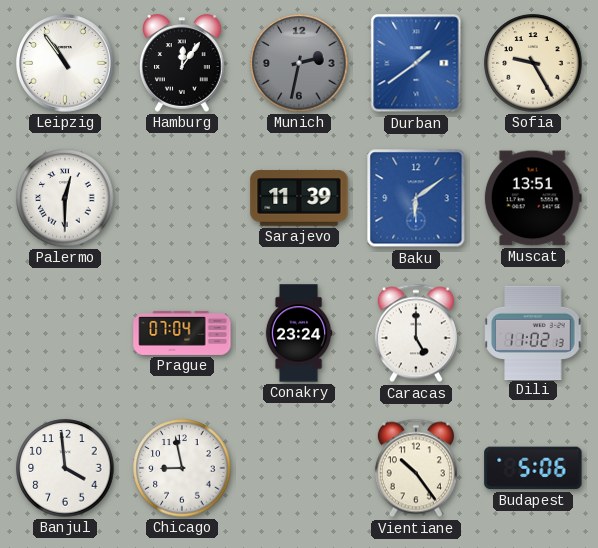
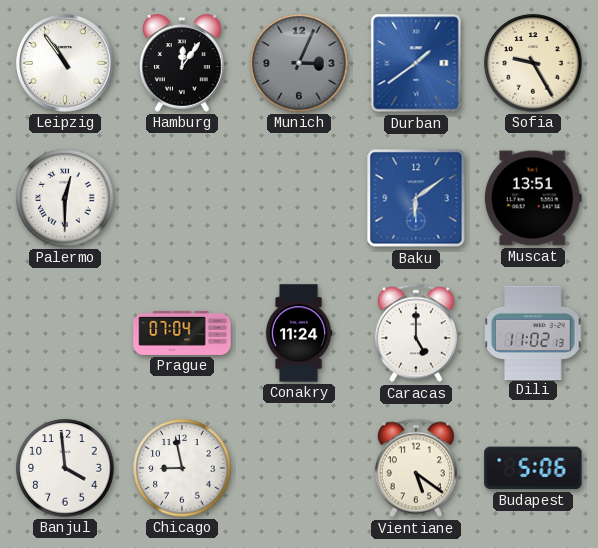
Munich: 2:32 -> 3:04 (299, 63)
Sarajevo: 11:39 -> none (299, 198)
Conakry: 23:24 -> 11:24 (299, 333)
Vientiane: 10:24 -> 5:21 (416, 468)
